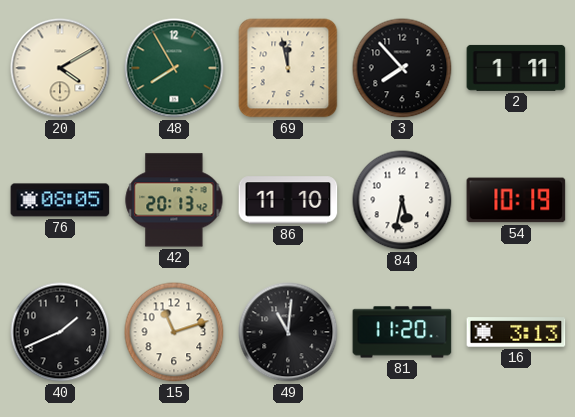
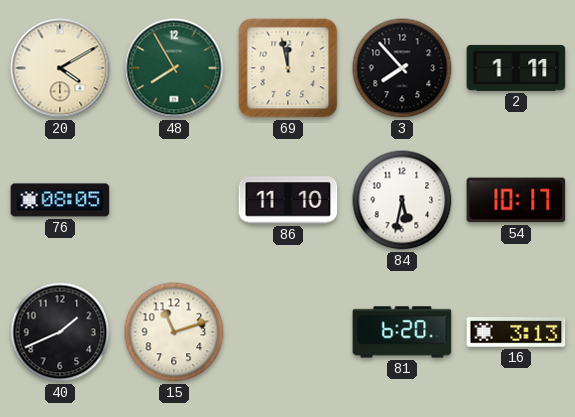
42: 20:13 -> none (174, 200)
54: 10:19 -> 10:17 (516, 200)
49: 11:01 -> none (288, 332)
81: 11:20 -> 6:20 (402, 332)
